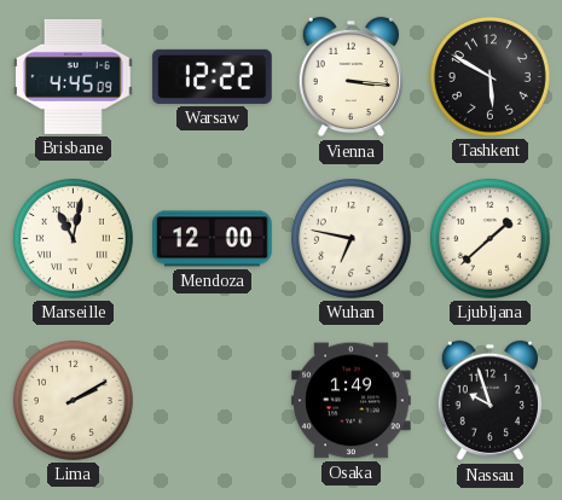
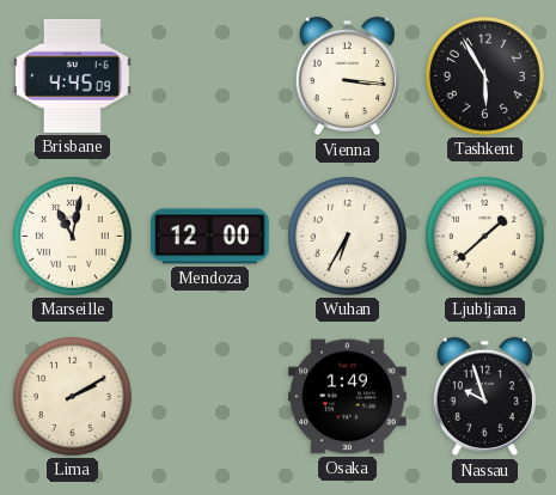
Warsaw: 12:22 -> none (213, 76)
Tashkent: 5:50 -> 5:55 (484, 75)
Wuhan: 6:47 -> 6:35 (347, 236)
